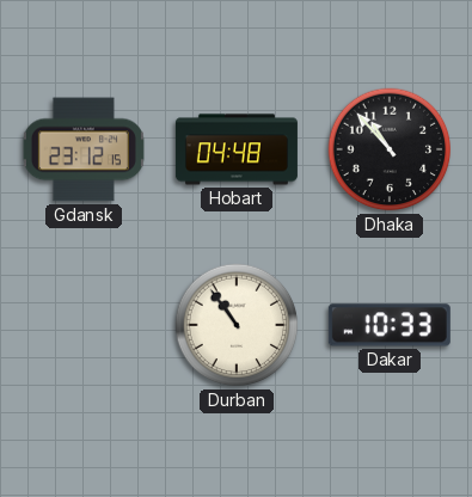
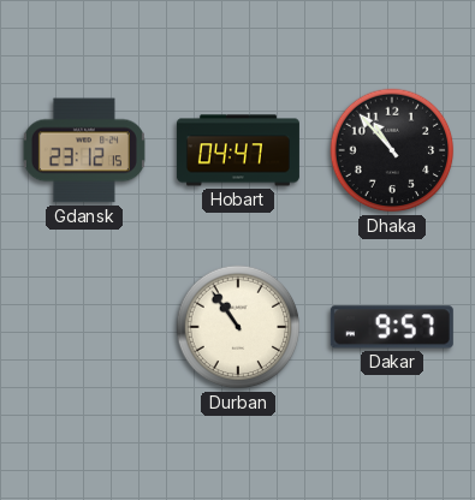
Hobart: 04:48 -> 04:47 (238, 150)
Dakar: 10:33 -> 9:57 (392, 327)
